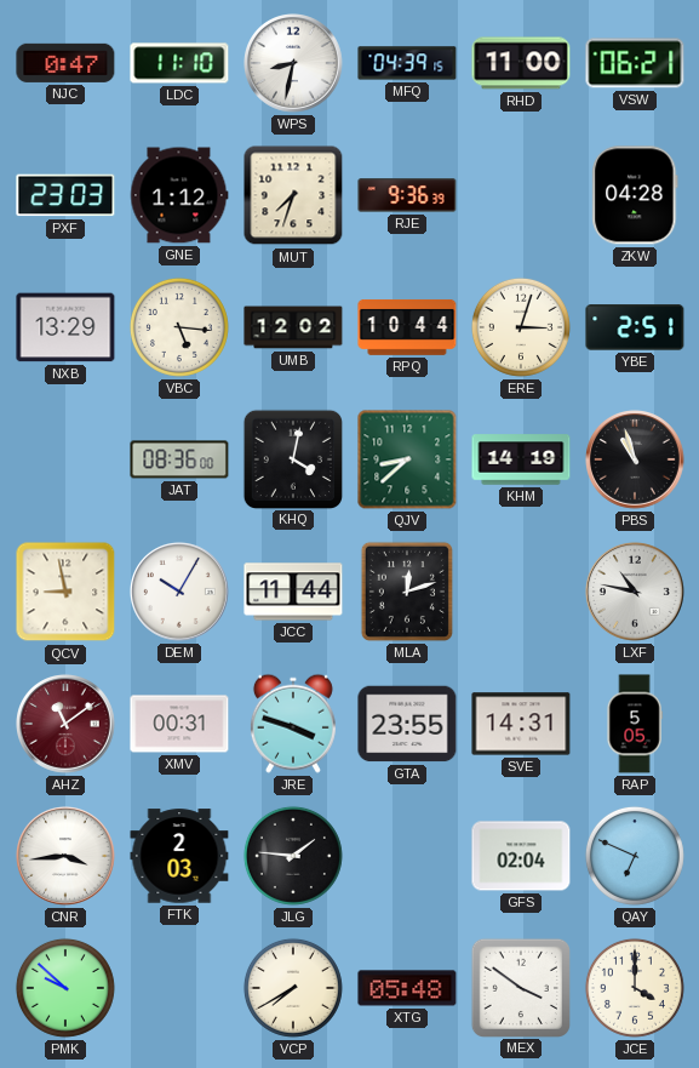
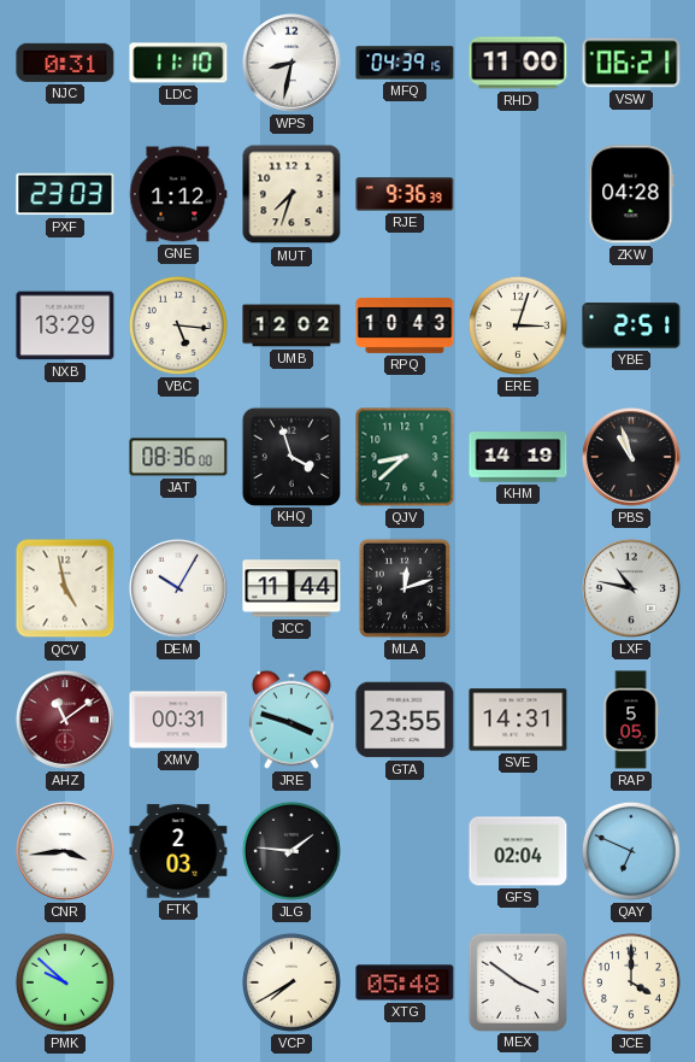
NJC: 0:47 -> 0:31 (65, 63)
RPQ: 10:44 -> 10:43 (405, 325)
KHQ: 4:02 -> 3:57 (290, 456)
QCV: 8:58 -> 4:58 (65, 588)
